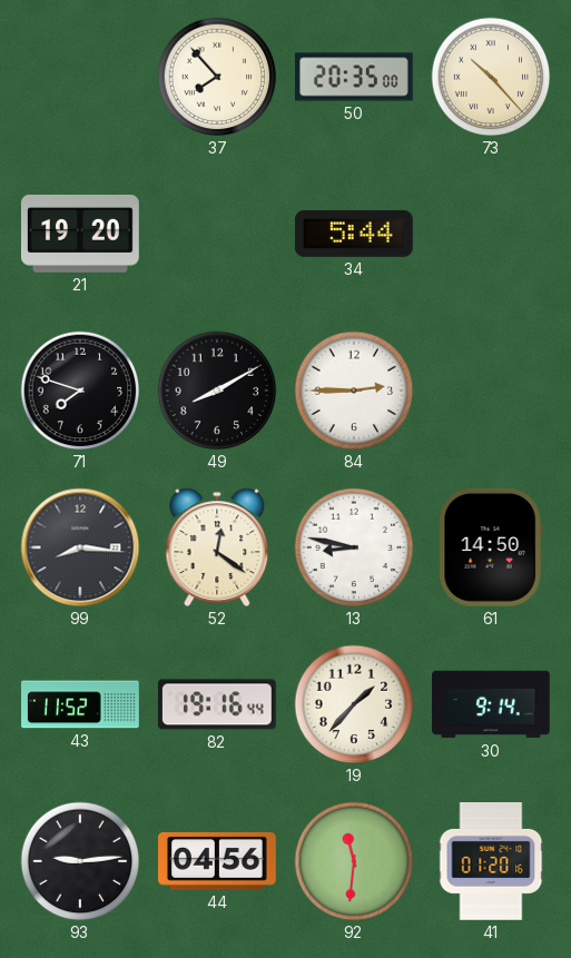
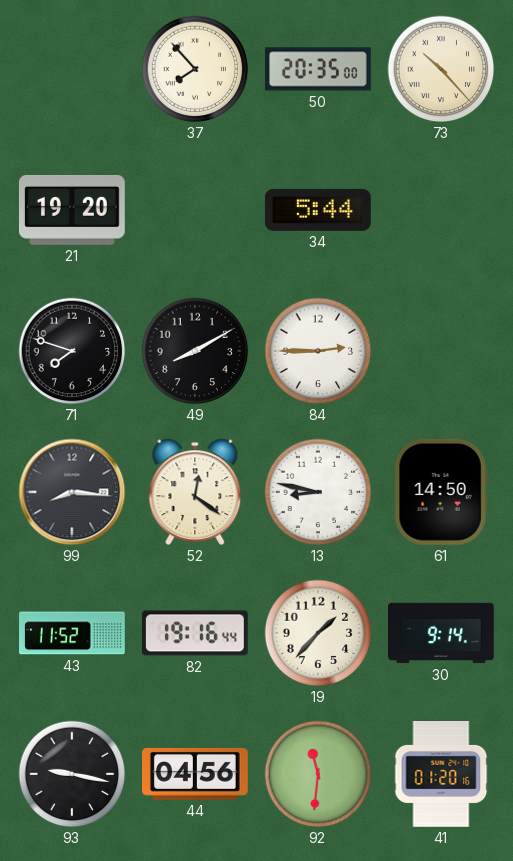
93: 9:14 -> 9:17 (72, 774)
